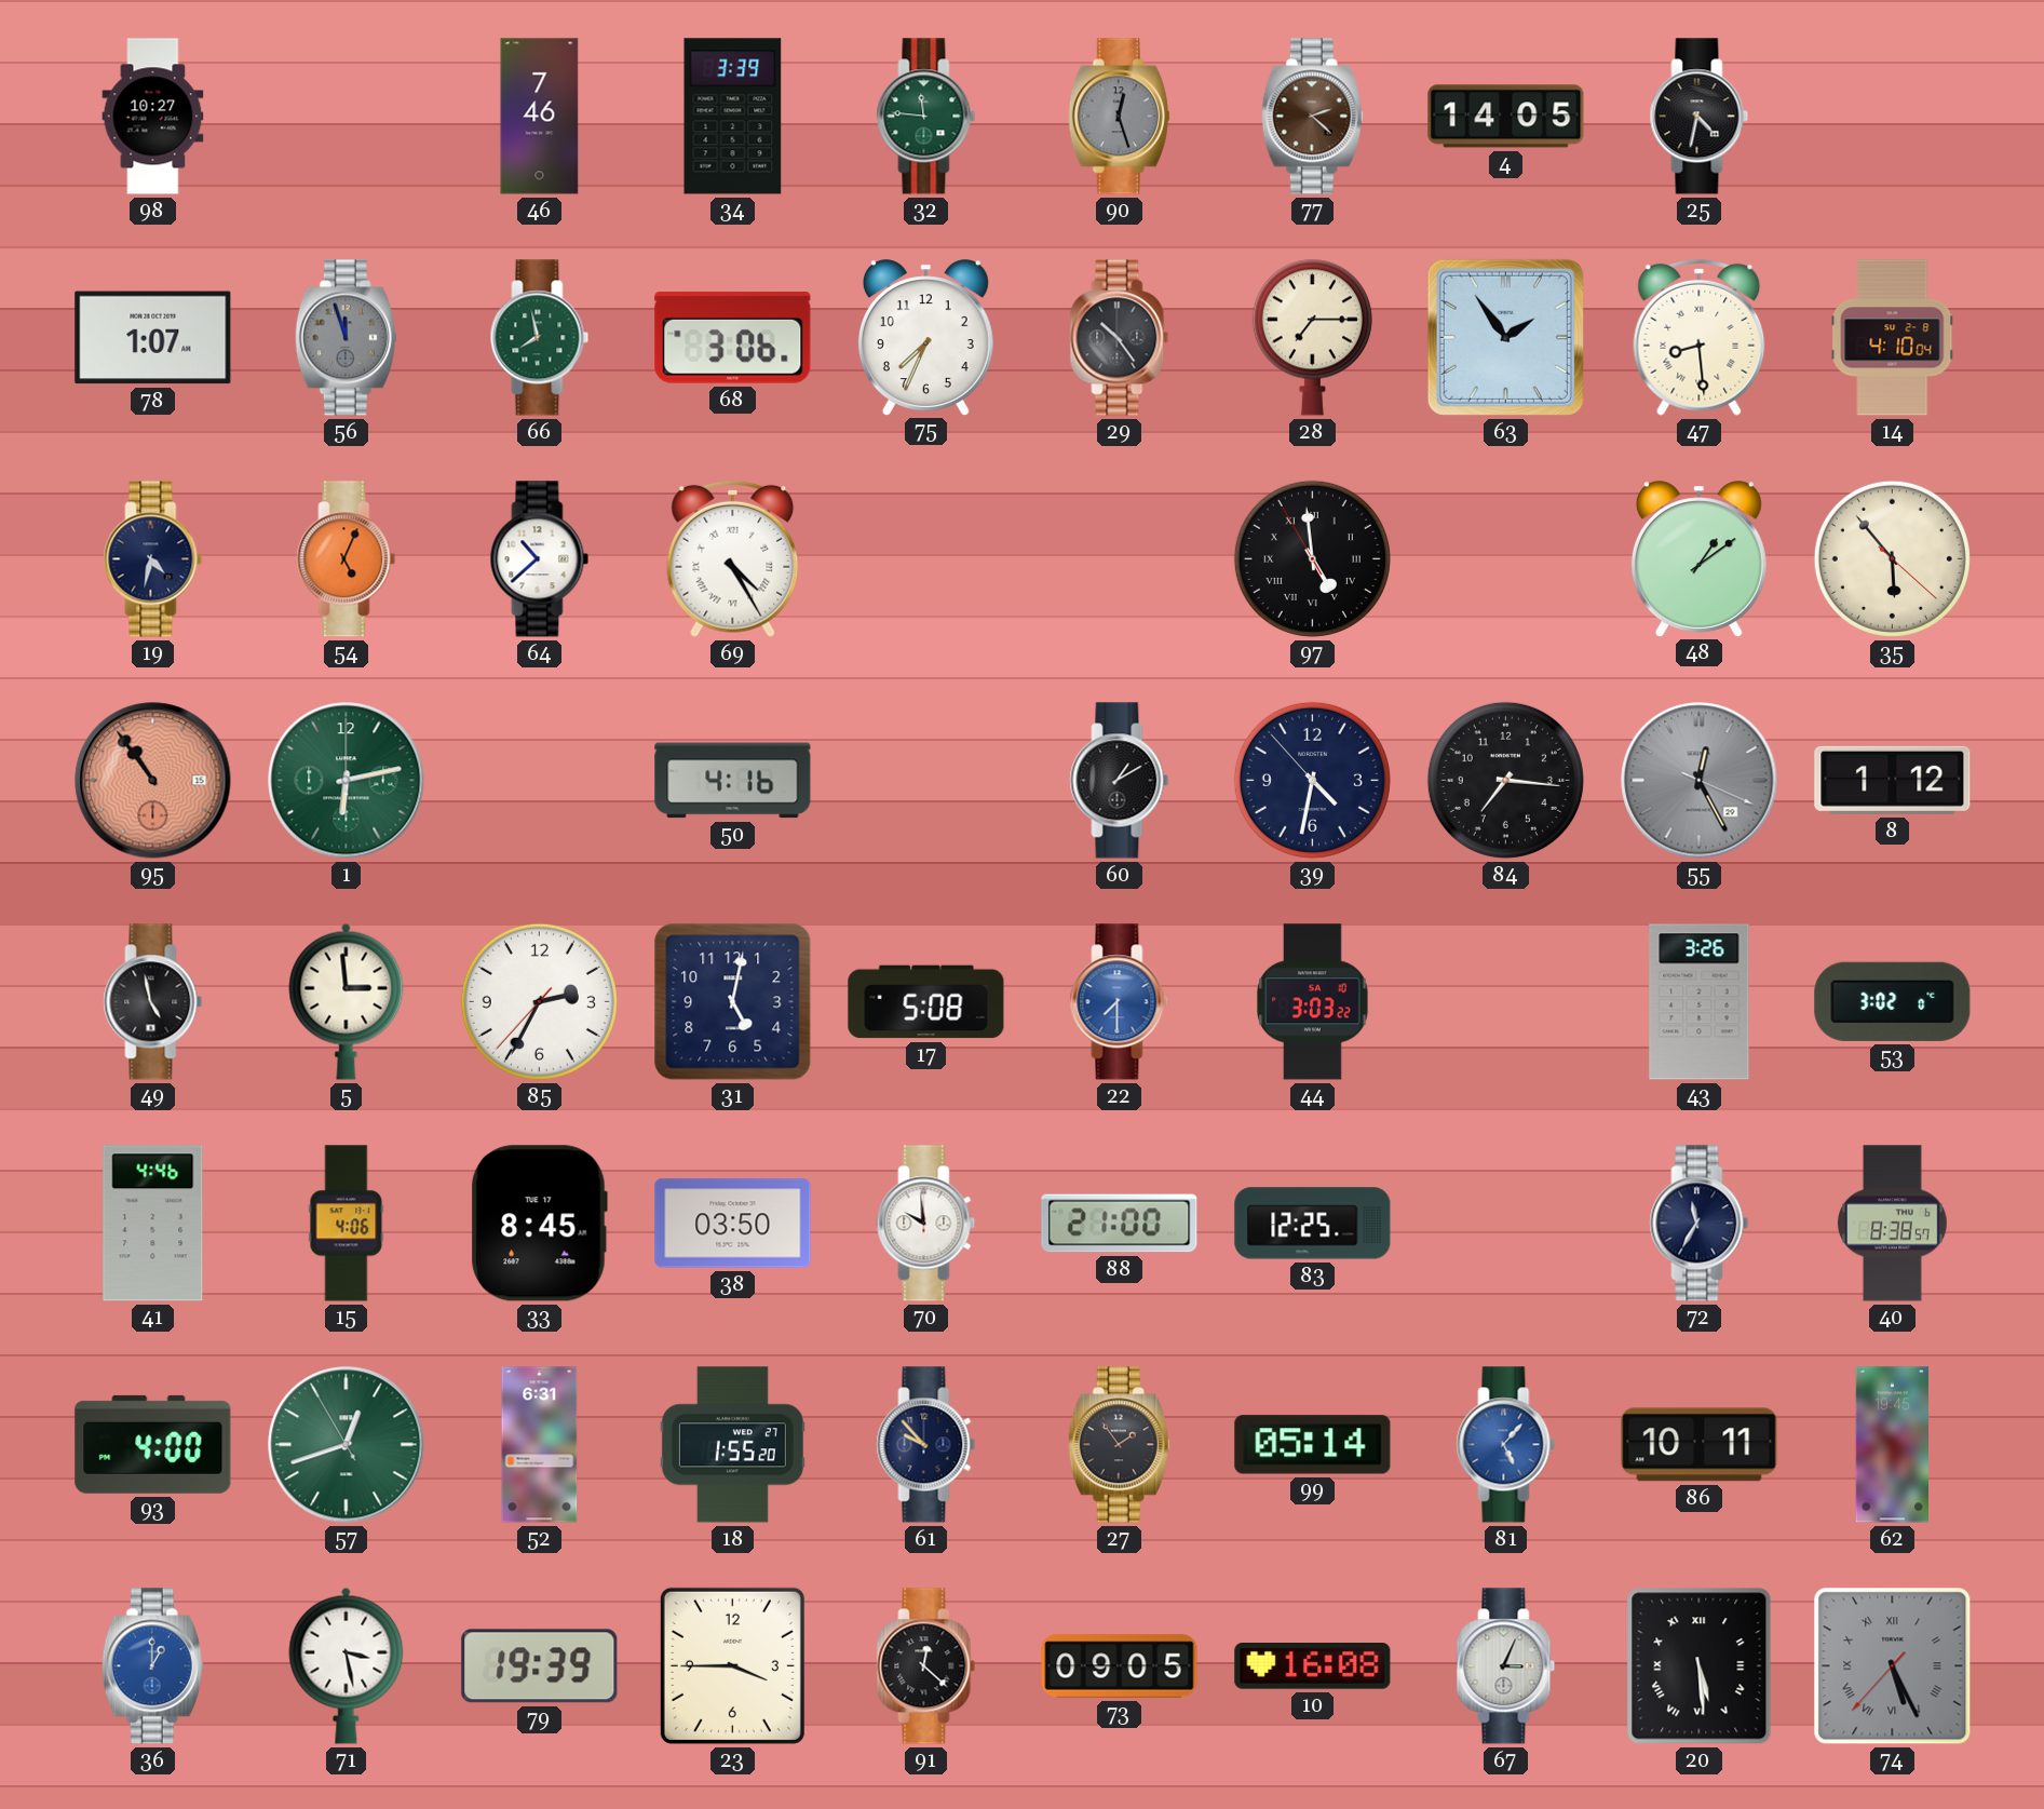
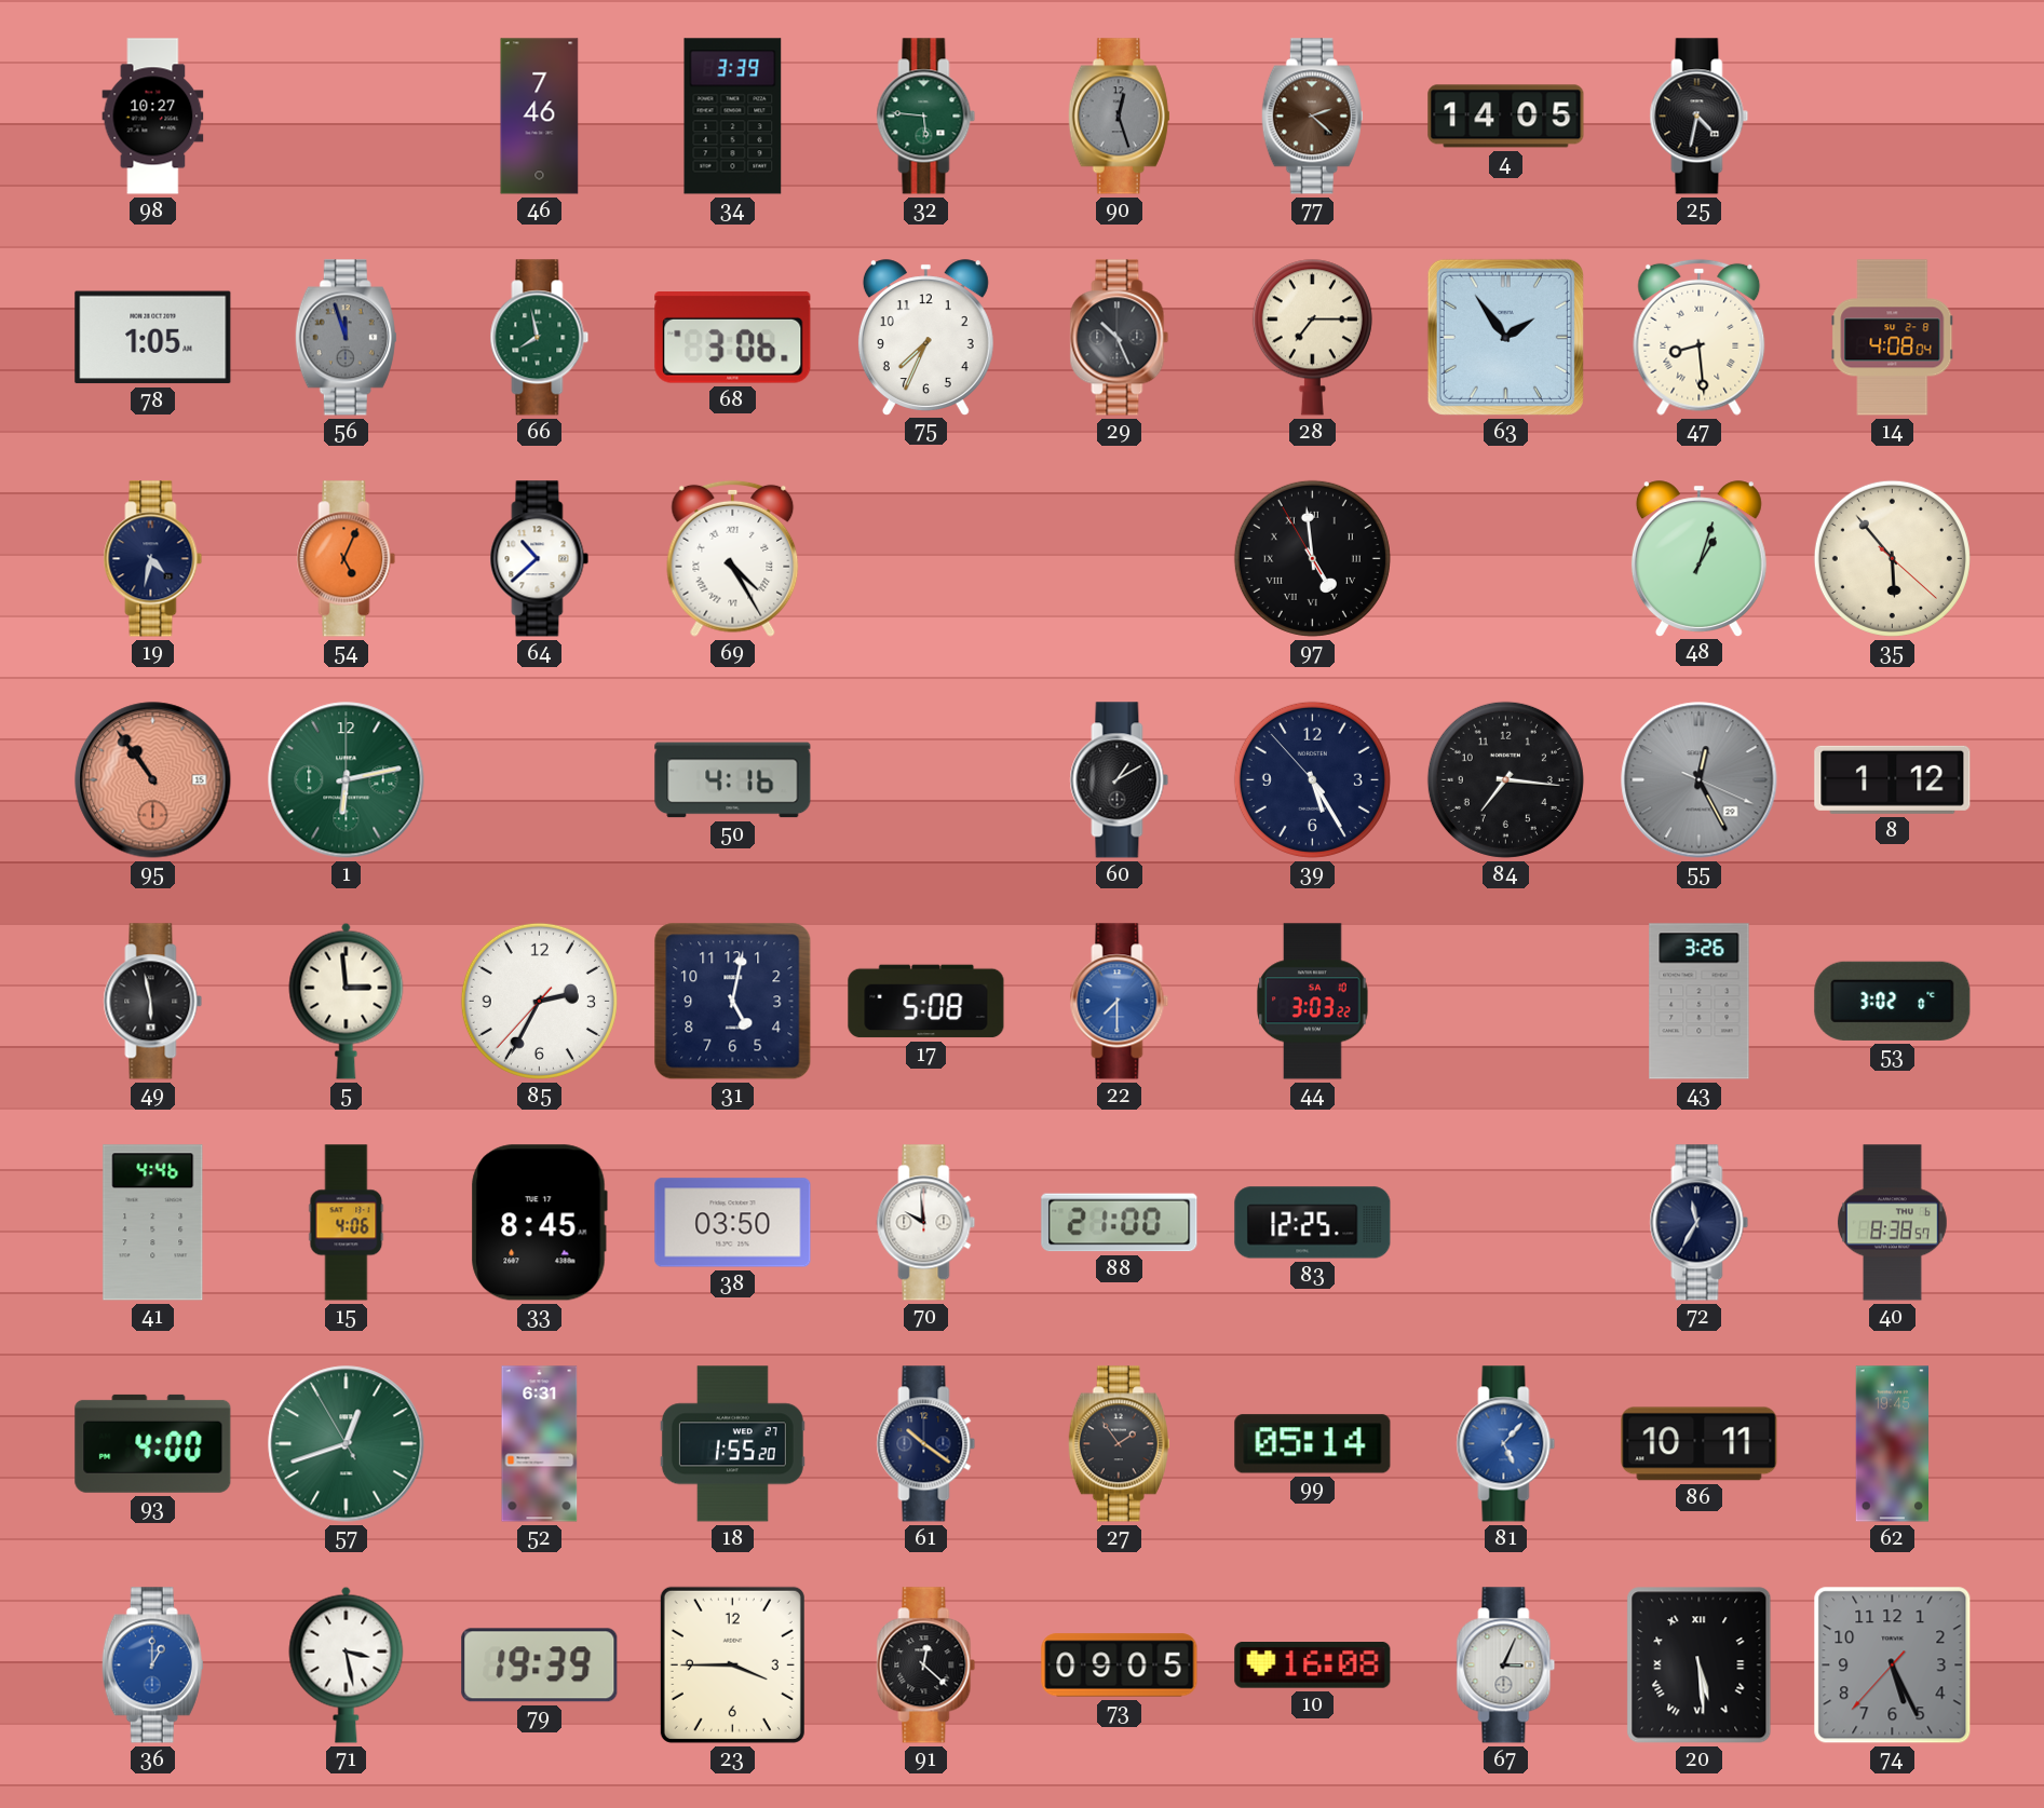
32: 11:46 -> 5:46 (926, 117)
78: 1:07 -> 1:05 (153, 338)
29: 10:24 -> 10:26 (1120, 338)
14: 4:10 -> 4:08 (1893, 338)
48: 1:09 -> 1:03 (1698, 558)
39: 4:31 -> 5:24 (1312, 779)
49: 4:58 -> 5:58 (153, 1002)
61: 9:53 -> 10:21 (926, 1444)
74 numerals: Roman -> Arabic (1893, 1666)
